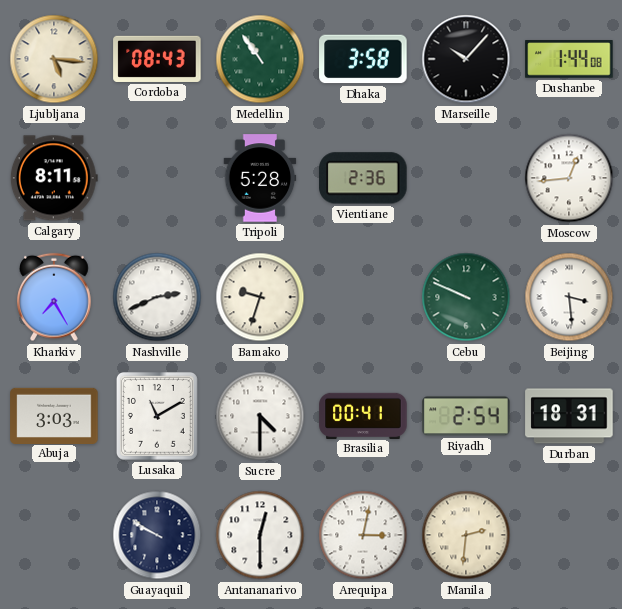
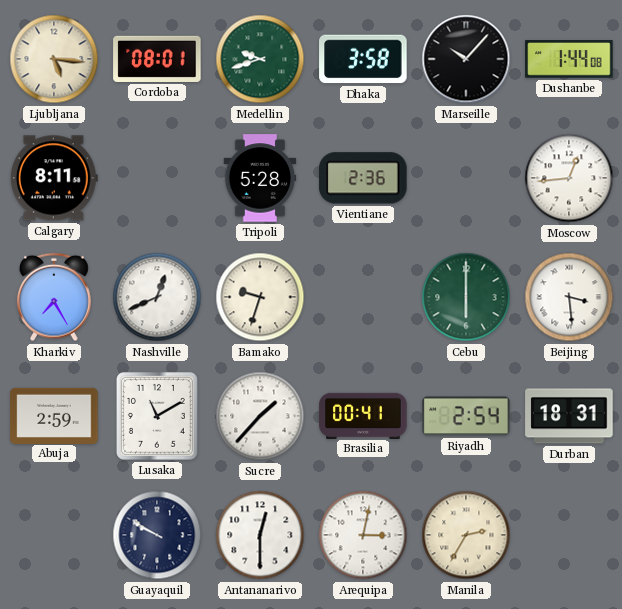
Cordoba: 08:43 -> 08:01 (157, 59)
Medellin: 10:54 -> 9:42 (260, 59)
Nashville: 2:41 -> 12:41 (157, 297)
Cebu: 9:49 -> 6:00 (466, 297)
Abuja: 3:03 -> 2:59 (54, 415)
Sucre: 4:30 -> 1:37 (260, 416)
Manila: 2:31 -> 2:35 (466, 535)
